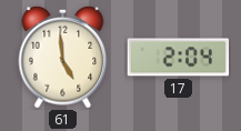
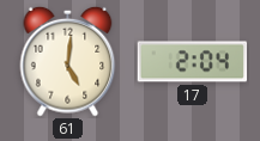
61: 4:59 -> 5:01 (68, 61)
